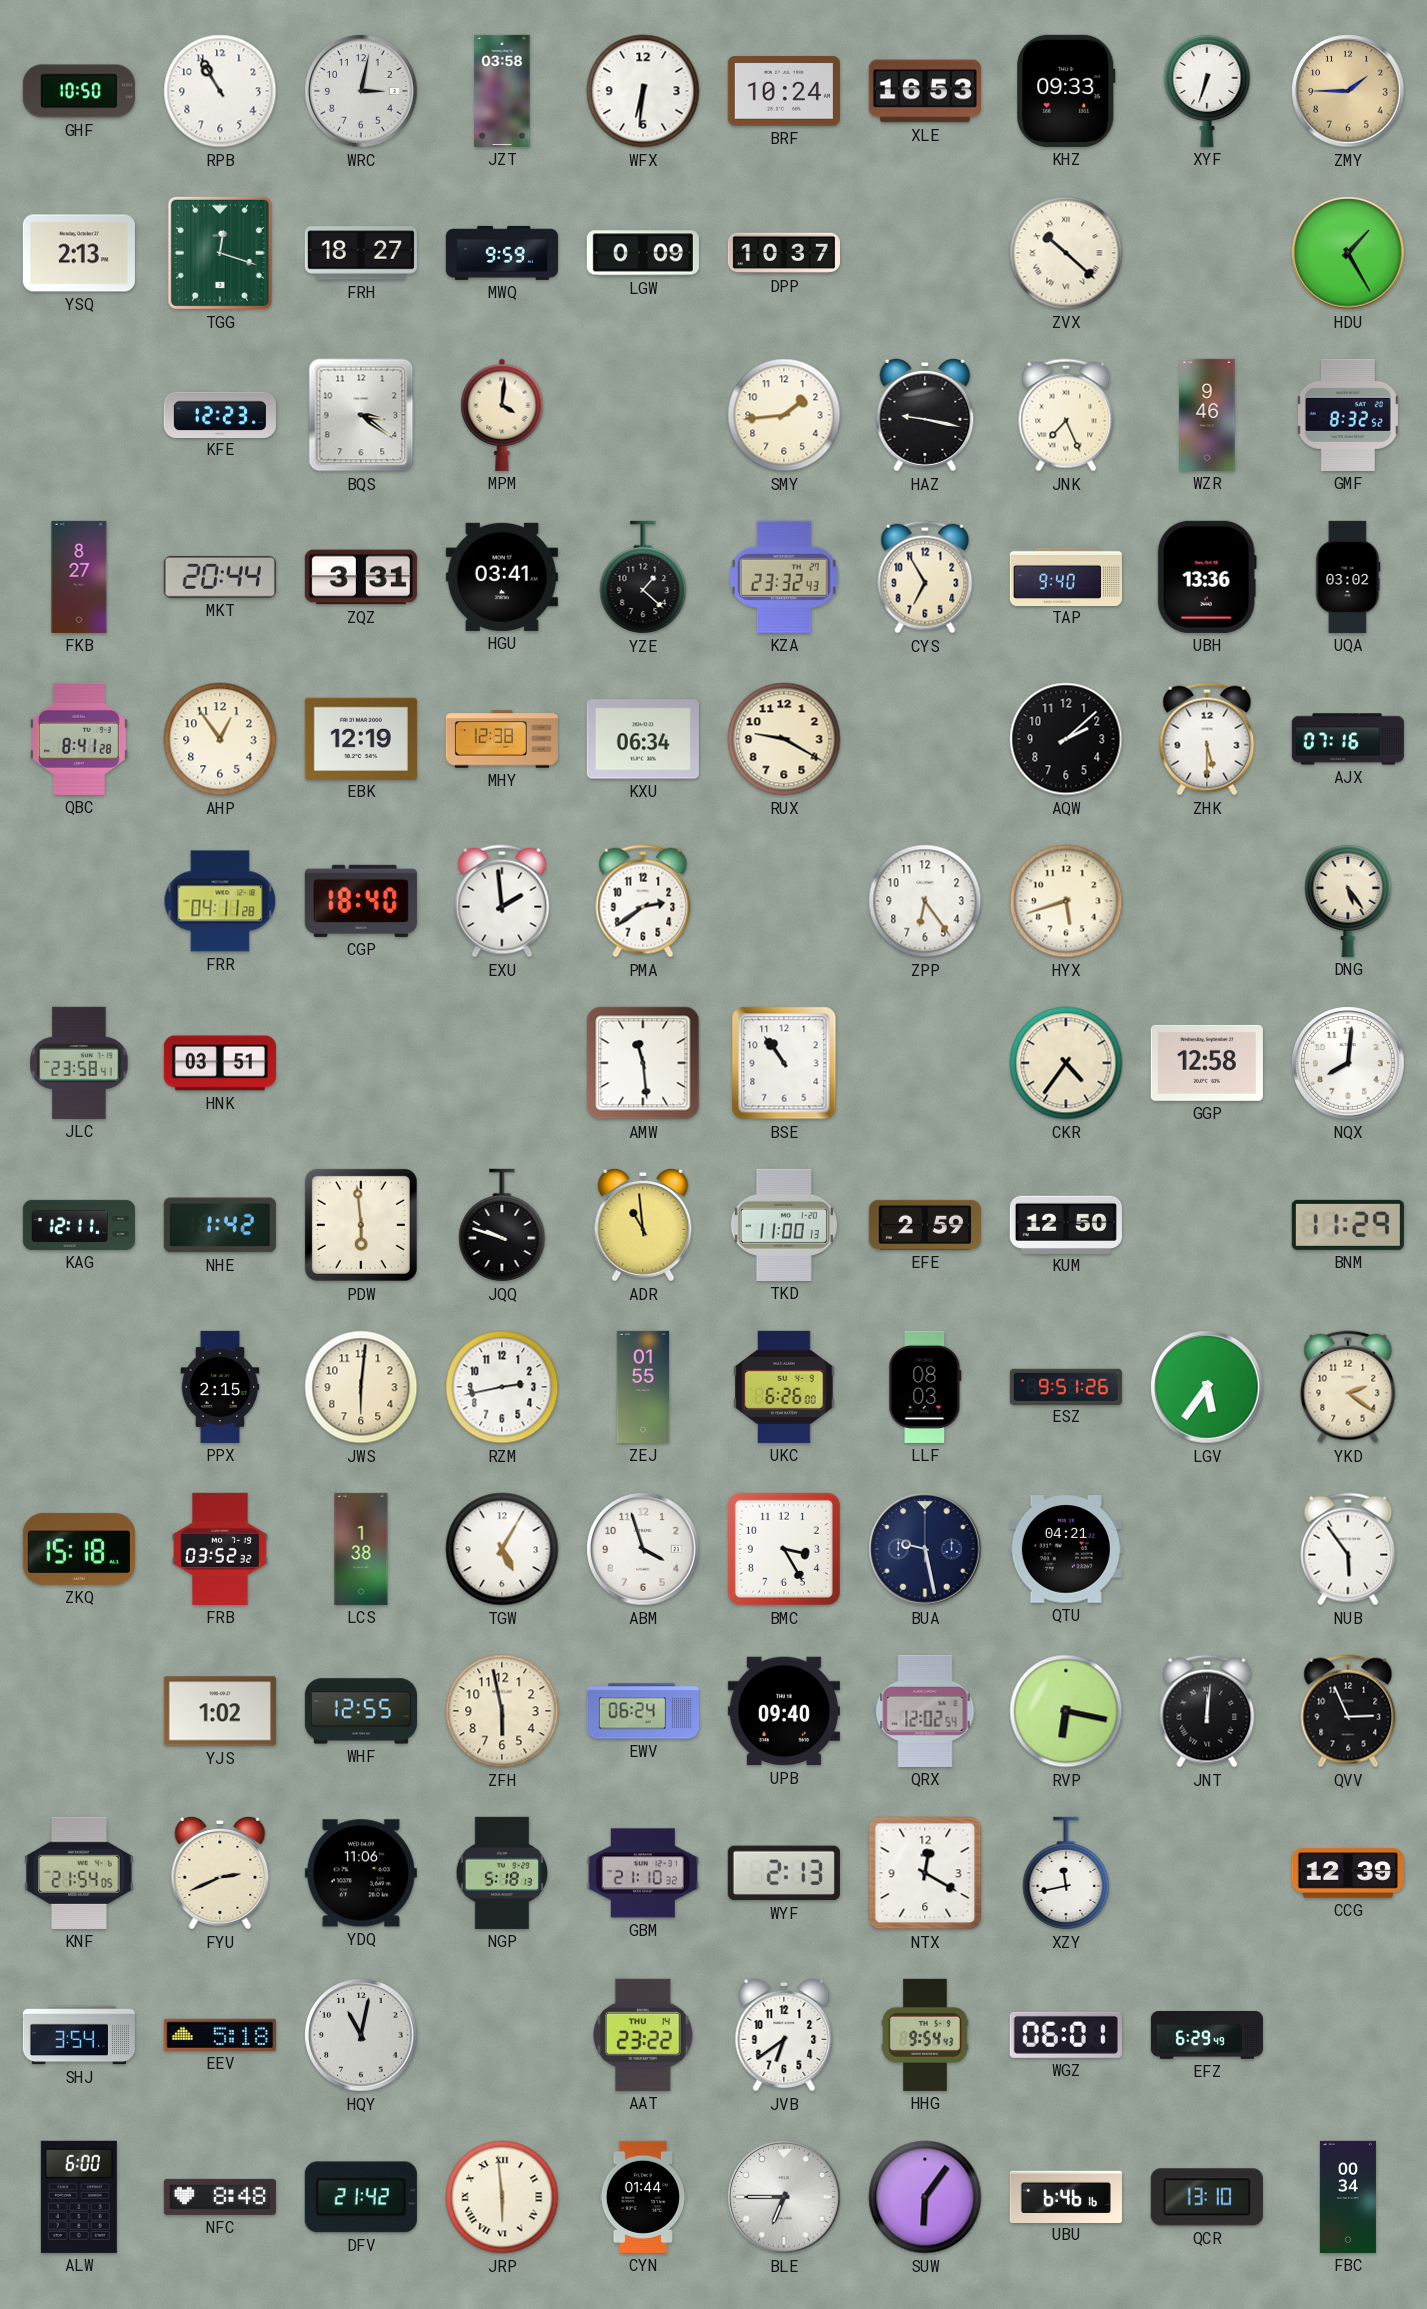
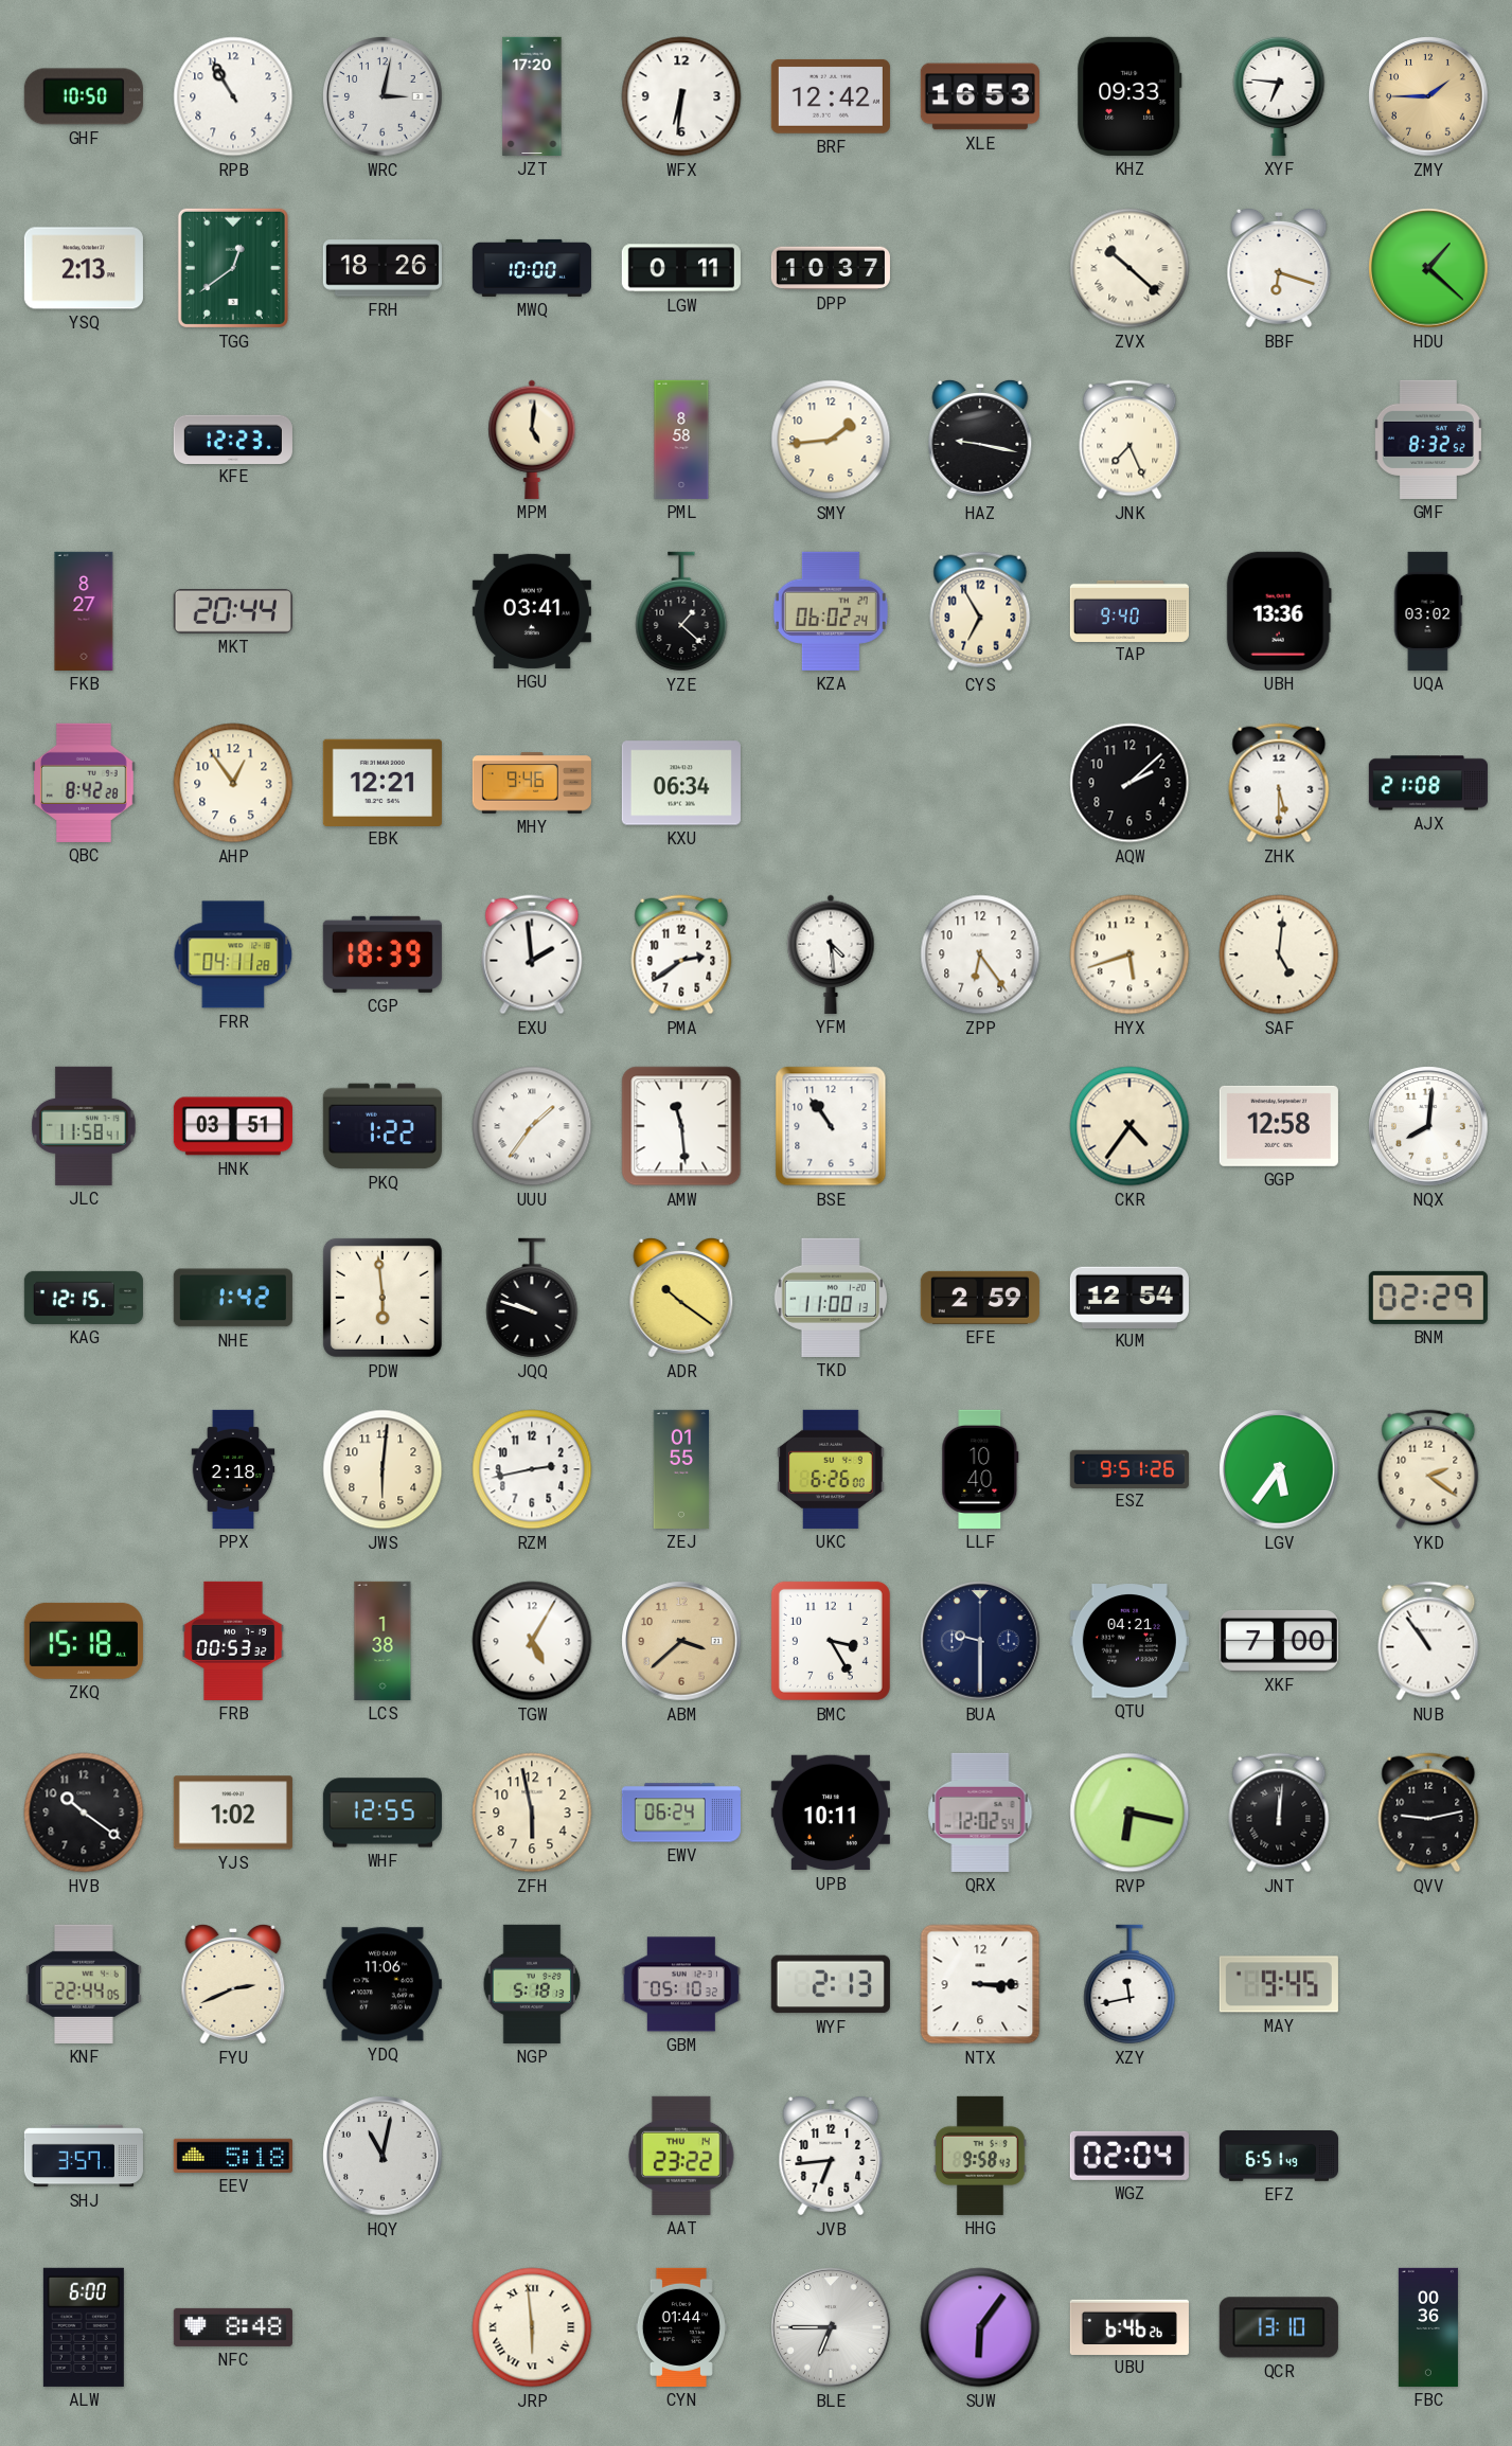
JZT: 03:58 -> 17:20 (532, 96)
BRF: 10:24 -> 12:42 (831, 96)
XYF: 6:33 -> 6:46 (1279, 95)
TGG: 12:18 -> 12:39 (233, 268)
FRH: 18:27 -> 18:26 (383, 268)
MWQ: 9:59 -> 10:00 (532, 268)
LGW: 0:09 -> 0:11 (681, 268)
BBF: none -> 6:18 (1279, 268)
HDU: 1:25 -> 1:22 (1428, 268)
BQS: 3:21 -> none (361, 415)
MPM: 4:01 -> 5:01 (532, 440)
PML: none -> 8:58 (681, 440)
WZR: 9:46 -> none (1207, 415)
ZQZ: 3:31 -> none (361, 577)
KZA: 23:32 -> 06:02 (831, 611)
QBC: 8:41 -> 8:42 (85, 783)
EBK: 12:19 -> 12:21 (383, 782)
MHY: 12:38 -> 9:46 (532, 783)
RUX: 9:20 -> none (784, 739)
AJX: 07:16 -> 21:08 (1428, 783)
CGP: 18:40 -> 18:39 (383, 954)
YFM: none -> 4:29 (831, 954)
SAF: none -> 5:01 (1279, 954)
DNG: 5:24 -> none (1348, 900)
JLC: 23:58 -> 11:58 (84, 1126)
PKQ: none -> 1:22 (383, 1126)
UUU: none -> 1:36 (532, 1126)
KAG: 12:11 -> 12:15 (84, 1298)
ADR: 10:59 -> 10:21 (681, 1298)
KUM: 12:50 -> 12:54 (1129, 1297)
BNM: 11:29 -> 02:29 (1428, 1298)
PPX: 2:15 -> 2:18 (233, 1469)
LLF: 08:03 -> 10:40 (980, 1469)
FRB: 03:52 -> 00:53 (234, 1641)
ABM: 3:57 -> 3:38 (681, 1641)
ABM dial: white -> champagne (681, 1641)
BUA: 9:28 -> 9:30 (980, 1641)
XKF: none -> 7:00 (1279, 1641)
NUB: 5:54 -> 10:54 (1428, 1641)
HVB: none -> 10:21 (84, 1813)
UPB: 09:40 -> 10:11 (831, 1813)
QVV: 2:56 -> 9:13 (1428, 1813)
KNF: 21:54 -> 22:44 (84, 1984)
GBM: 21:10 -> 05:10 (681, 1984)
NTX: 12:20 -> 3:15 (980, 1984)
MAY: none -> 9:45 (1279, 1984)
CCG: 12:39 -> none (1348, 1873)
SHJ: 3:54 -> 3:57 (84, 2156)
JVB: 6:39 -> 6:44 (831, 2156)
HHG: 9:54 -> 9:58 (980, 2156)
WGZ: 06:01 -> 02:04 (1129, 2156)
EFZ: 6:29 -> 6:51 (1279, 2157)
DFV: 21:42 -> none (361, 2197)
UBU: 6:46:16 -> 6:46:26 (1129, 2326)
FBC: 00:34 -> 00:36 (1428, 2327)
